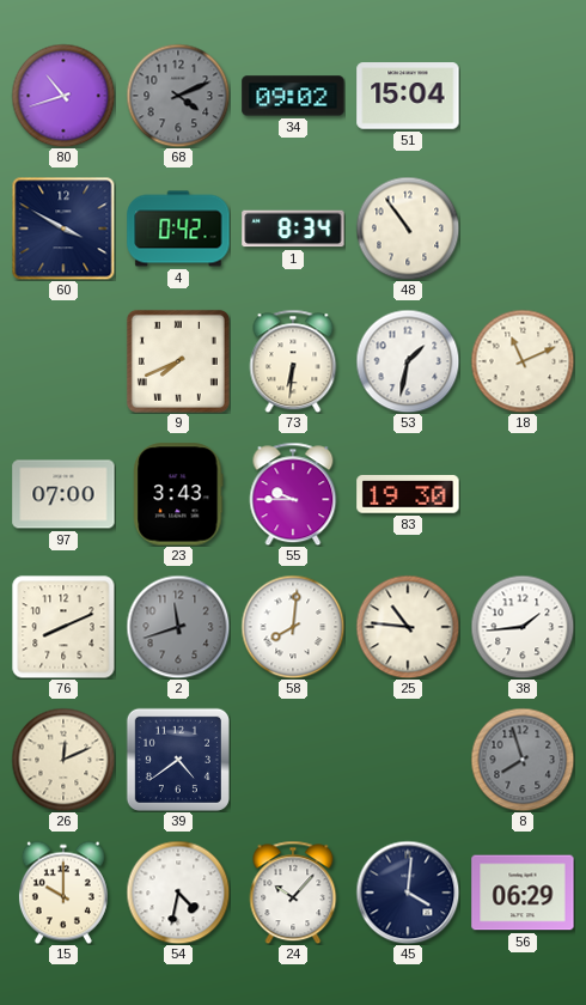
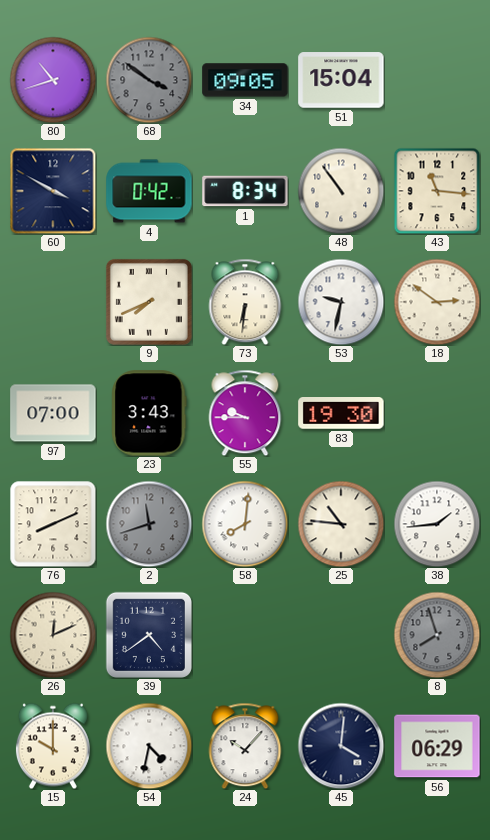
68: 4:11 -> 3:51 (149, 80)
34: 09:02 -> 09:05 (245, 80)
43: none -> 11:16 (437, 191)
53: 1:32 -> 9:32 (341, 302)
18: 11:11 -> 2:51 (437, 302)
